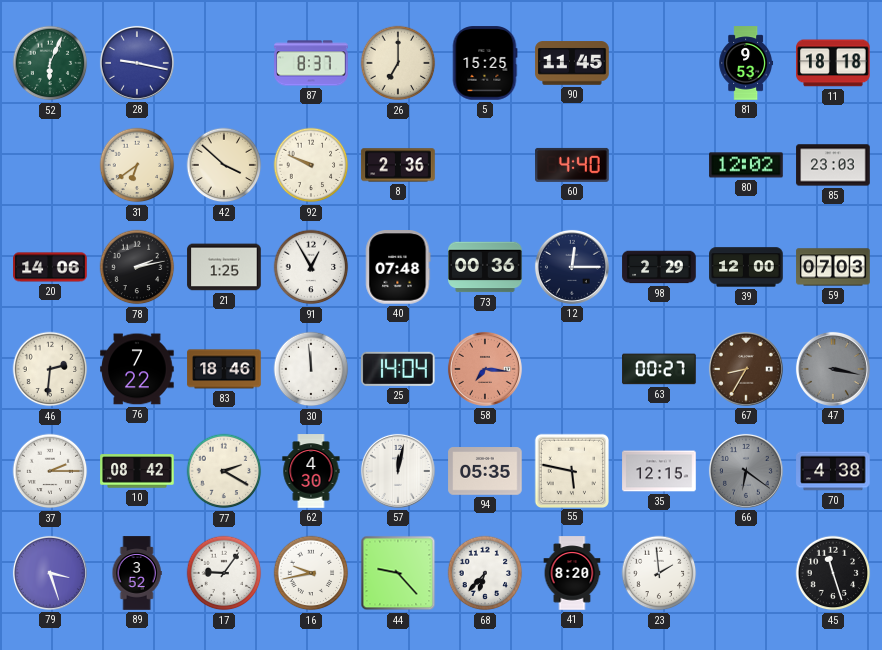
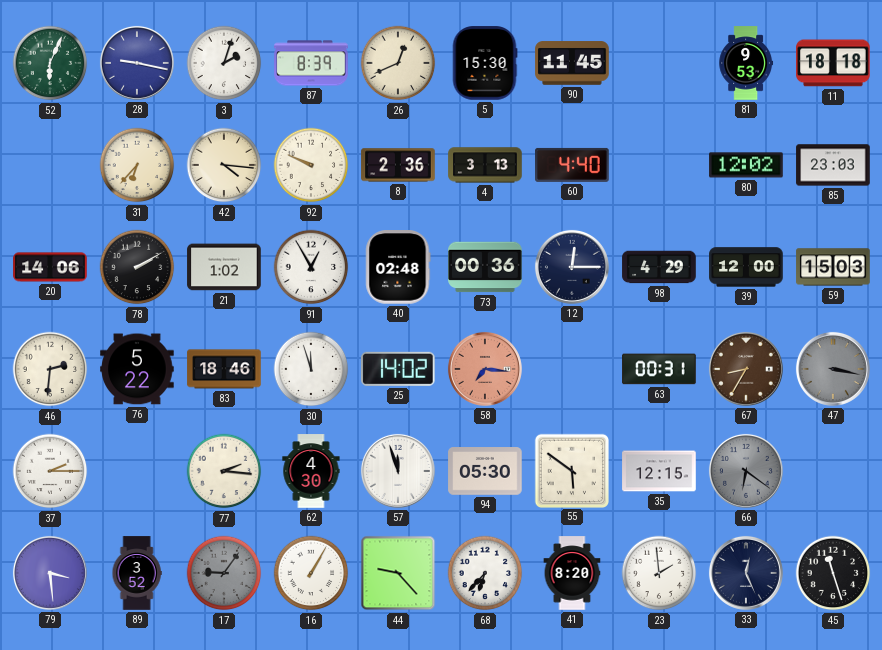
3: none -> 2:03 (224, 63)
87: 8:37 -> 8:39 (311, 63)
26: 7:00 -> 12:41 (398, 63)
5: 15:25 -> 15:30 (485, 63)
31: 6:39 -> 6:37 (137, 165)
42: 3:52 -> 4:16 (224, 165)
4: none -> 3:13 (485, 165)
78: 2:13 -> 2:10 (137, 267)
21: 1:25 -> 1:02 (224, 267)
40: 07:48 -> 02:48 (398, 267)
98: 2:29 -> 4:29 (659, 267)
59: 07:03 -> 15:03 (833, 267)
76: 7:22 -> 5:22 (137, 369)
30: 11:59 -> 11:57 (311, 369)
25: 14:04 -> 14:02 (399, 369)
63: 00:27 -> 00:31 (659, 369)
10: 08:42 -> none (137, 471)
77: 2:20 -> 2:16 (224, 471)
57: 12:02 -> 11:57 (398, 471)
94: 05:35 -> 05:30 (485, 471)
55: 5:47 -> 5:51 (571, 470)
70: 4:38 -> none (833, 471)
79: 3:27 -> 3:29 (50, 573)
17 dial: white -> grey (224, 573)
16: 9:43 -> 1:05 (311, 573)
33: none -> 12:26 (746, 573)
